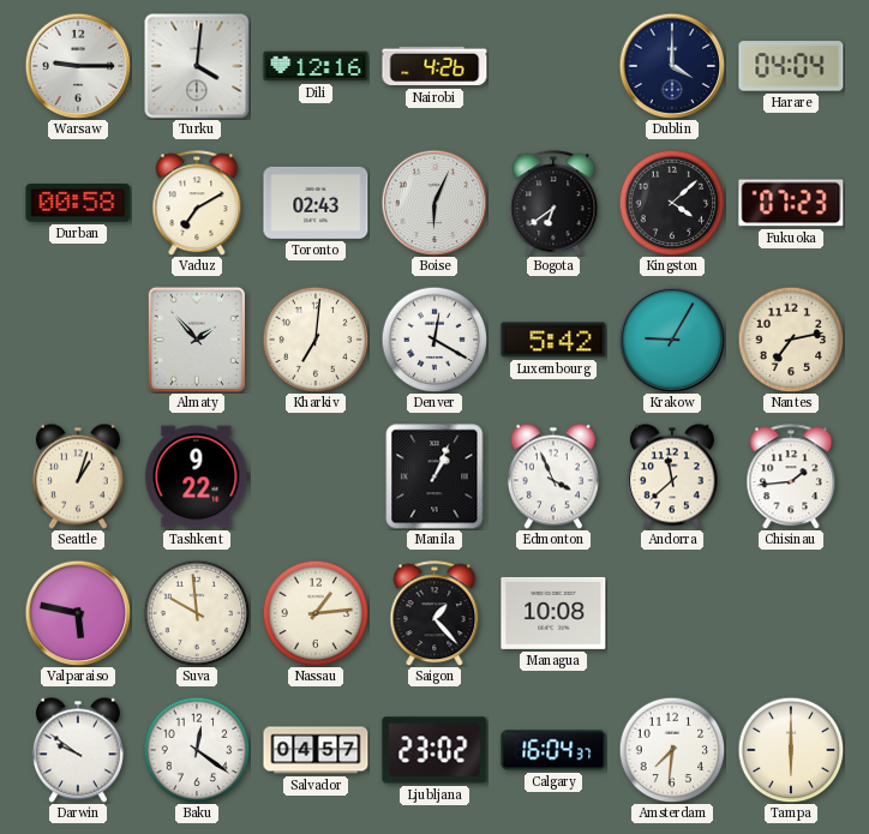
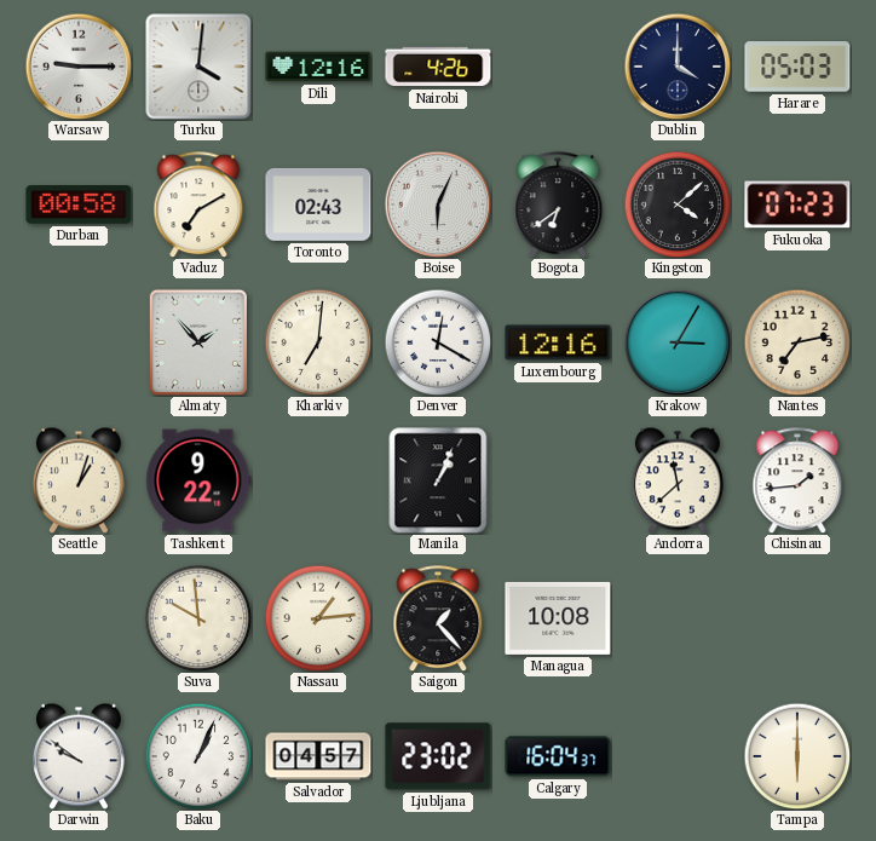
Harare: 04:04 -> 05:03 (797, 67)
Luxembourg: 5:42 -> 12:16 (558, 342)
Krakow: 9:05 -> 3:05 (678, 342)
Edmonton: 3:56 -> none (553, 476)
Valparaiso: 5:47 -> none (78, 613)
Baku: 12:21 -> 1:04 (198, 756)
Amsterdam: 7:31 -> none (672, 750)
